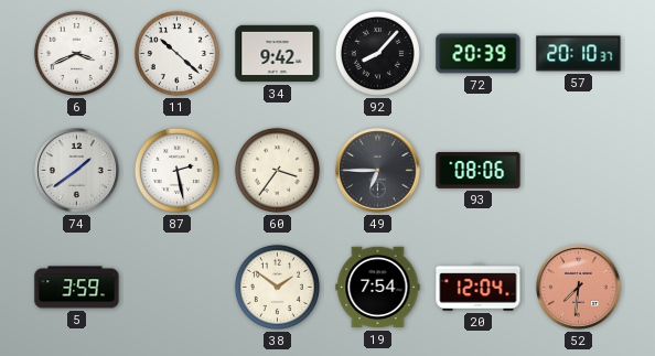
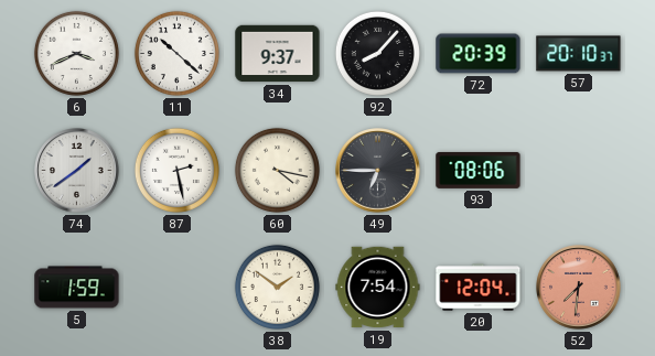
34: 9:42 -> 9:37 (278, 54)
60: 3:36 -> 4:17 (277, 170)
5: 3:59 -> 1:59 (77, 288)
